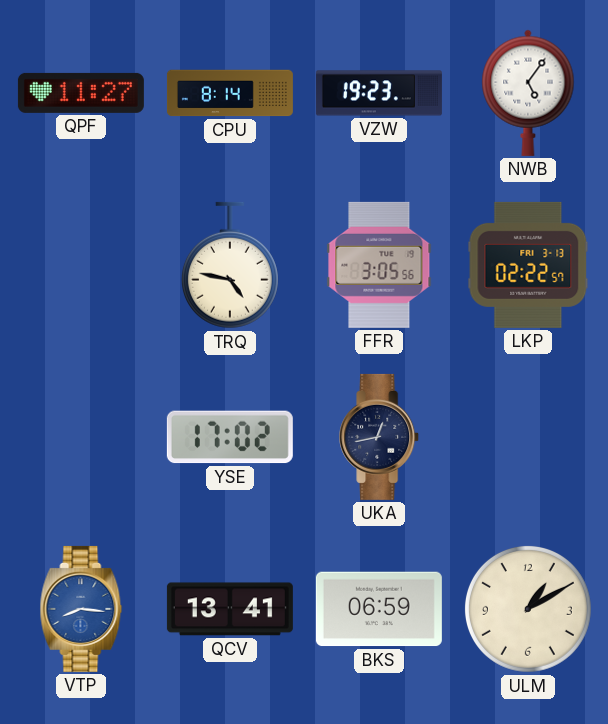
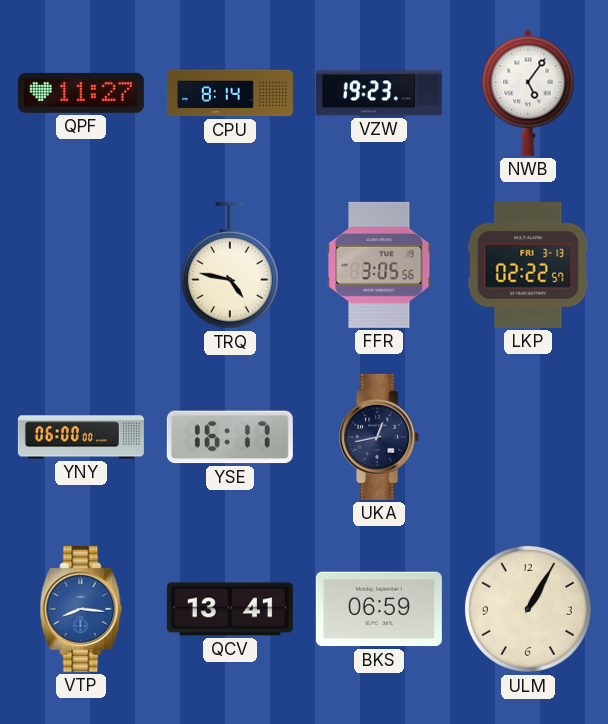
YNY: none -> 06:00 (81, 437)
YSE: 17:02 -> 16:17 (230, 437)
ULM: 1:10 -> 1:05 (528, 609)
